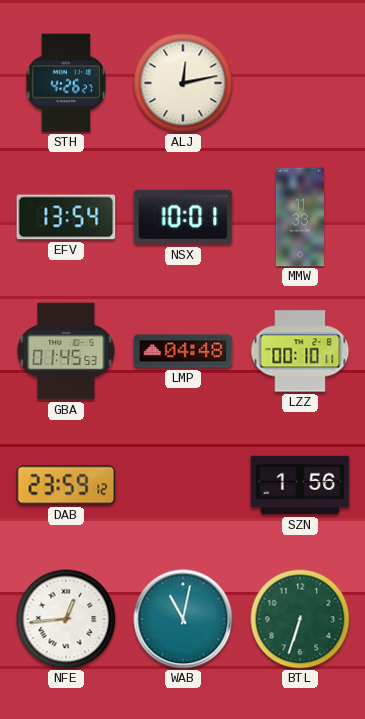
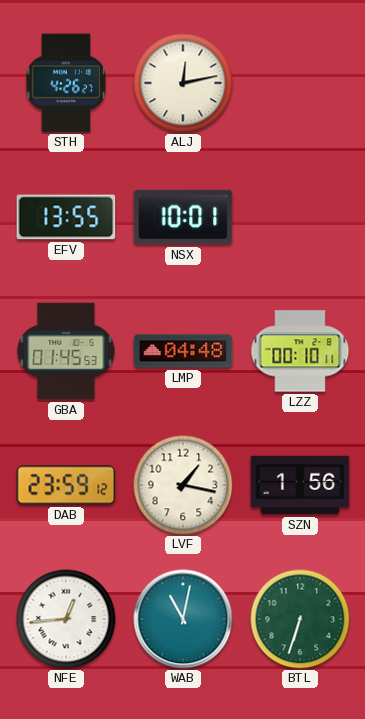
EFV: 13:54 -> 13:55 (66, 217)
MMW: 11:33 -> none (299, 217)
LVF: none -> 1:17 (183, 485)
